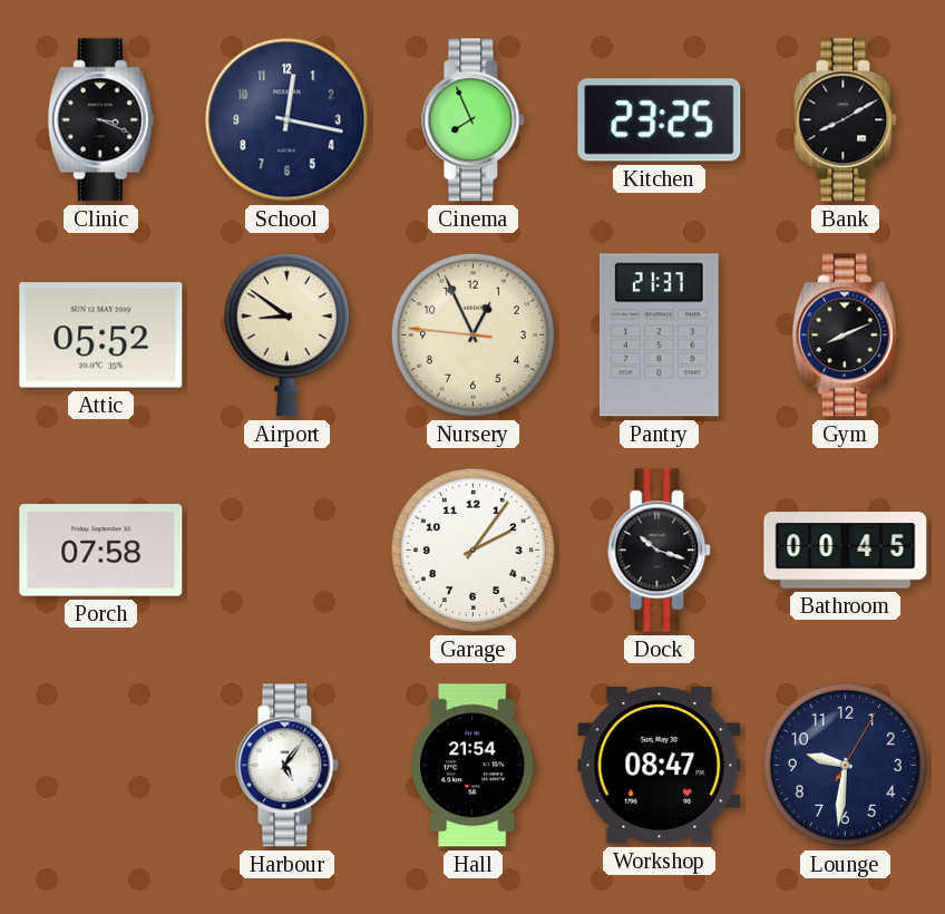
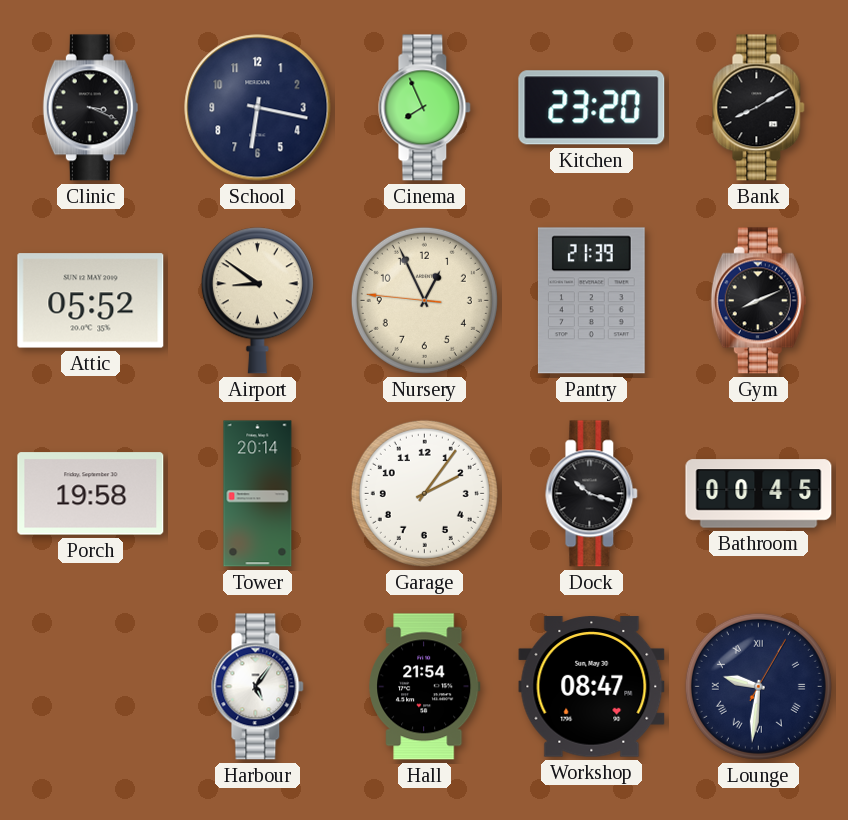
School: 12:17 -> 6:17 (258, 108)
Kitchen: 23:25 -> 23:20 (592, 108)
Pantry: 21:37 -> 21:39 (591, 301)
Porch: 07:58 -> 19:58 (91, 494)
Tower: none -> 20:14 (258, 494)
Lounge numerals: Arabic -> Roman (758, 686)
